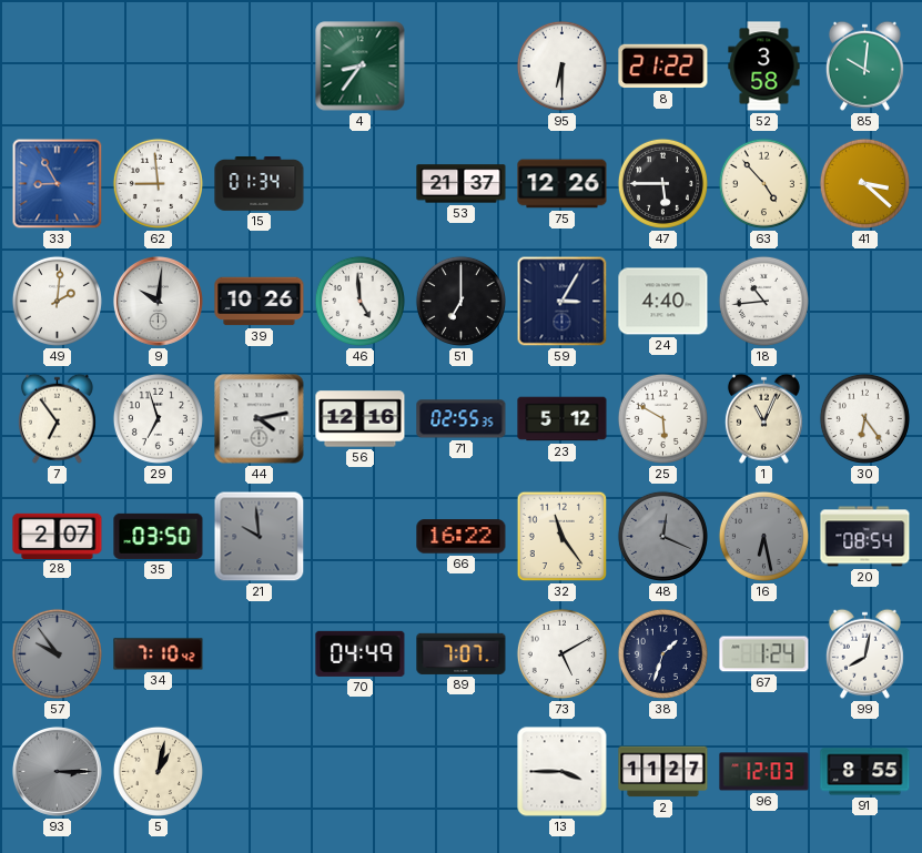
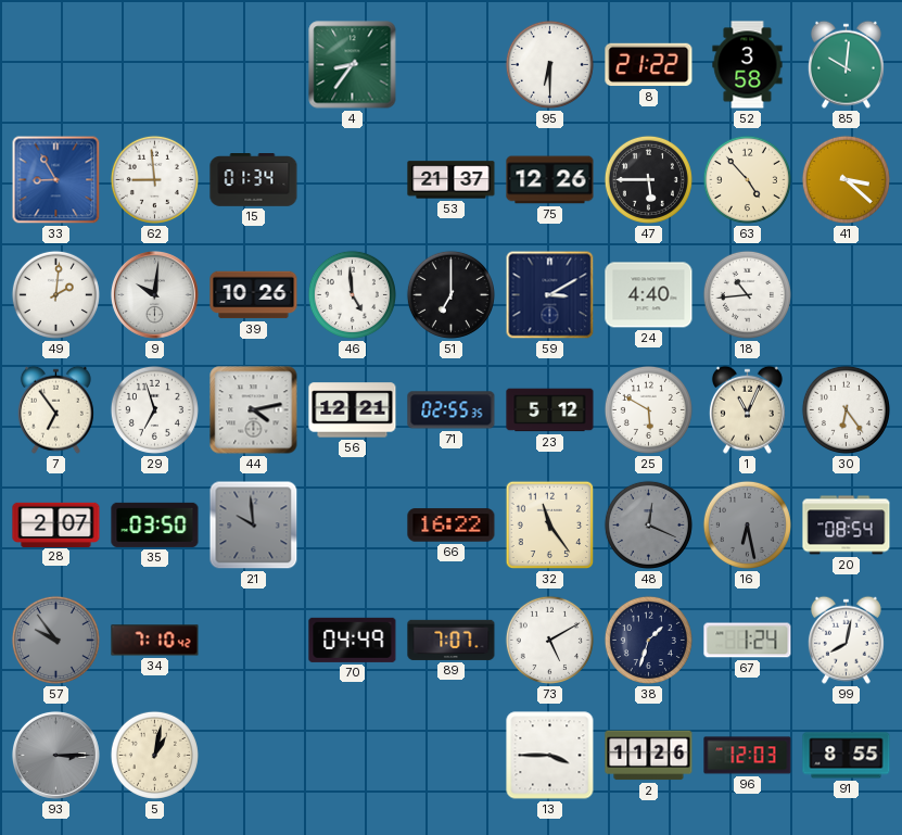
59: 3:05 -> 3:10 (550, 295)
56: 12:16 -> 12:21 (353, 410)
2: 11:27 -> 11:26 (649, 756)
